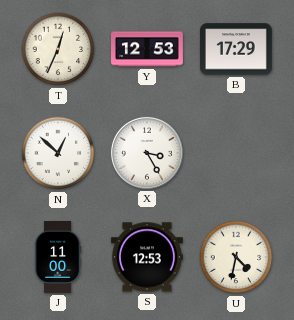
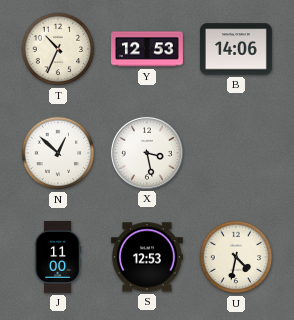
T: 12:34 -> 10:34 (58, 49)
B: 17:29 -> 14:06 (236, 49)
X: 3:25 -> 3:28 (147, 153)
